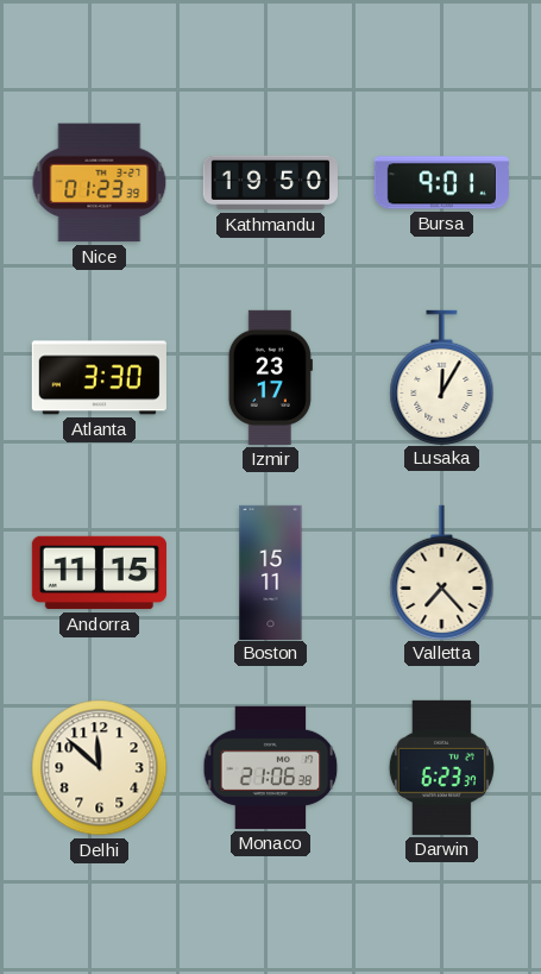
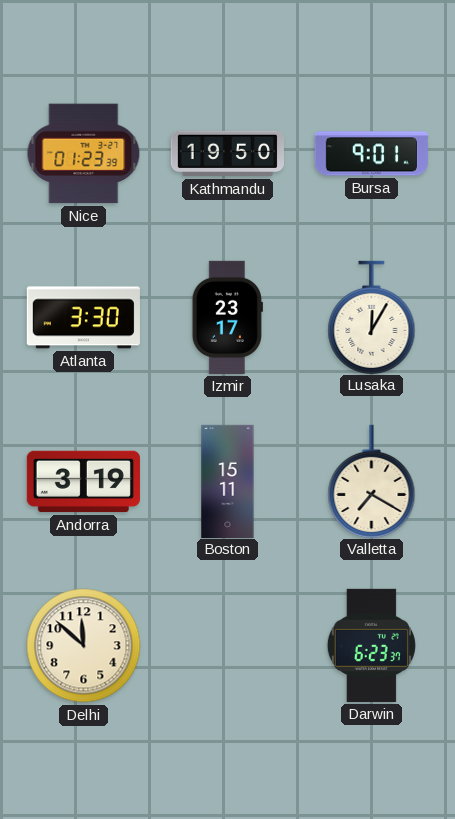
Andorra: 11:15 -> 3:19 (83, 482)
Valletta: 7:23 -> 7:20 (372, 481)
Monaco: 21:06 -> none (271, 767)
